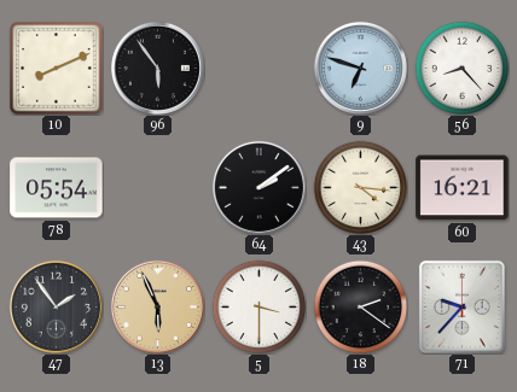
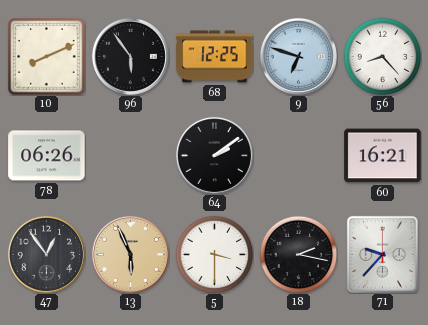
68: none -> 12:25 (215, 57)
78: 05:54 -> 06:26 (47, 156)
43: 4:16 -> none (360, 187)
47: 1:54 -> 12:54 (46, 254)
18: 2:21 -> 2:17 (298, 254)
